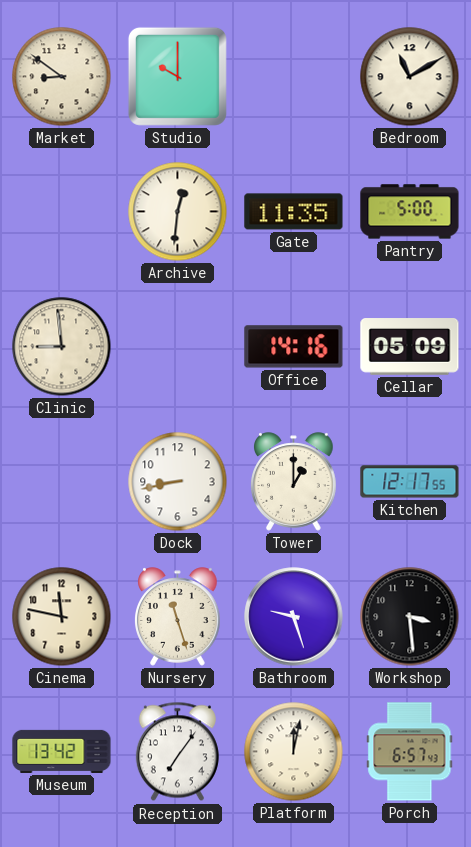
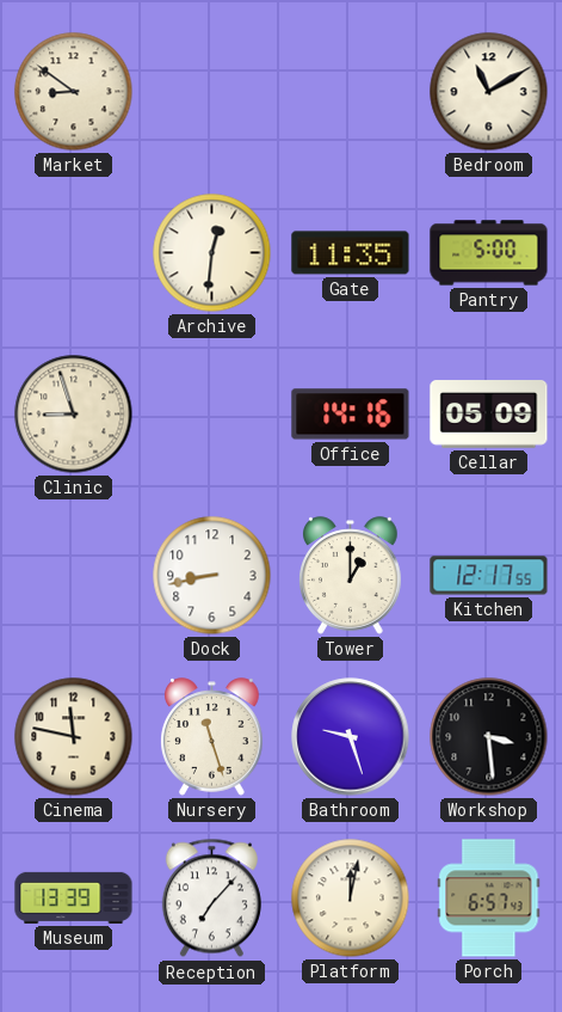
Studio: 10:00 -> none (177, 76)
Clinic: 8:59 -> 8:57 (74, 415)
Museum: 13:42 -> 13:39 (74, 897)
Reception: 7:06 -> 7:07 (211, 898)
